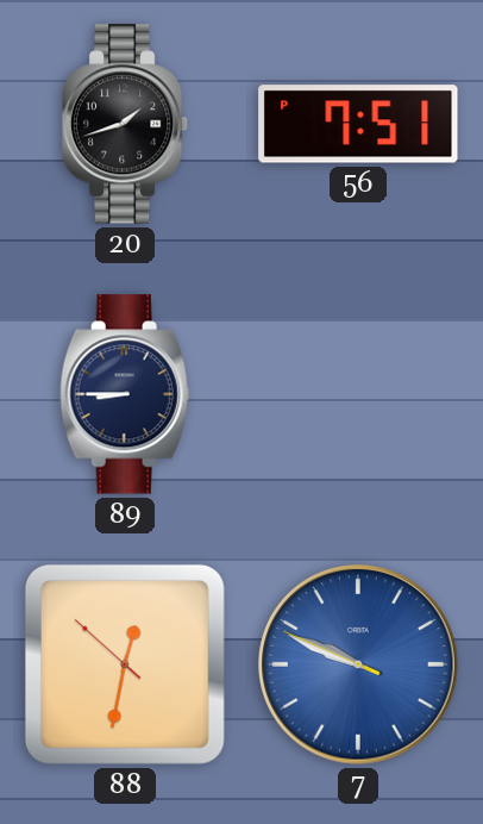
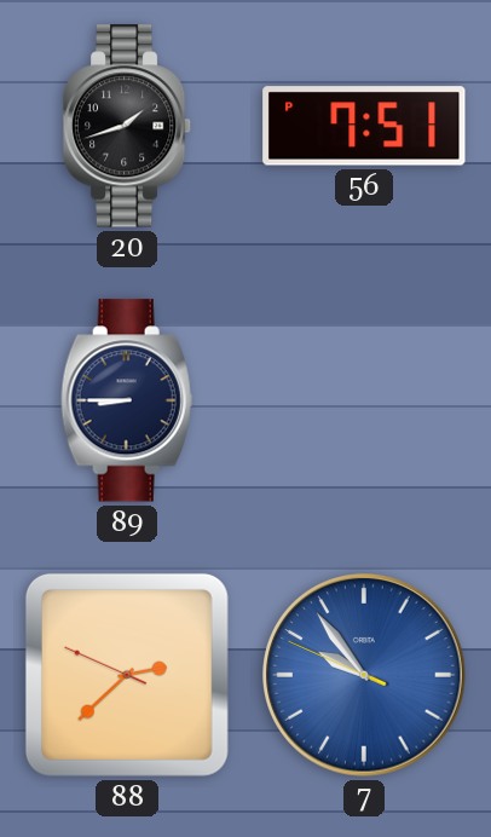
88: 12:31 -> 2:37 (127, 675)
7: 9:48 -> 9:53 (364, 675)
